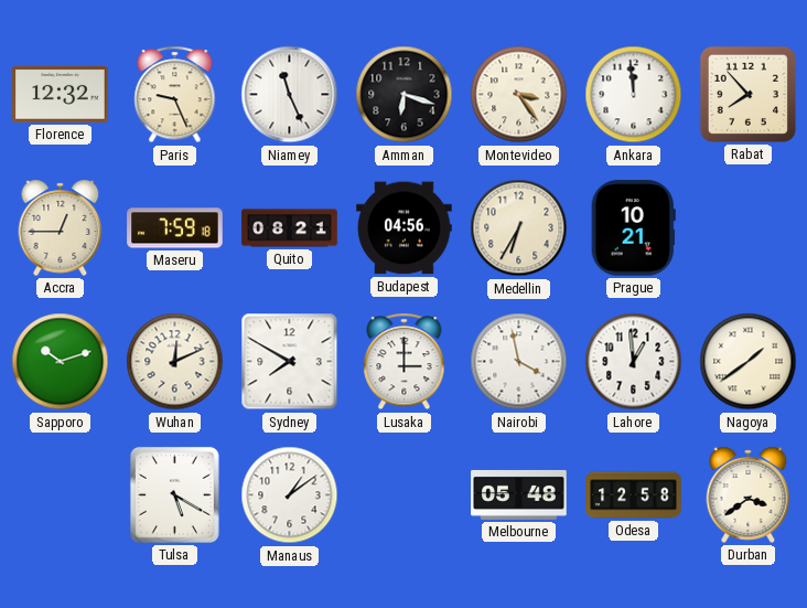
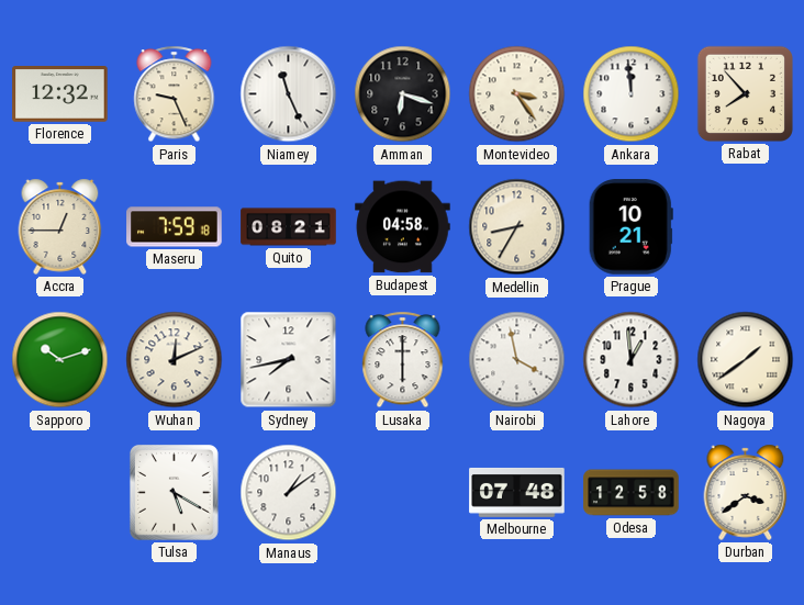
Budapest: 04:56 -> 04:58 (403, 227)
Medellin: 6:35 -> 8:35 (517, 227)
Sydney: 7:50 -> 7:43 (289, 360)
Lusaka: 3:00 -> 6:00 (403, 360)
Melbourne: 05:48 -> 07:48 (517, 492)
